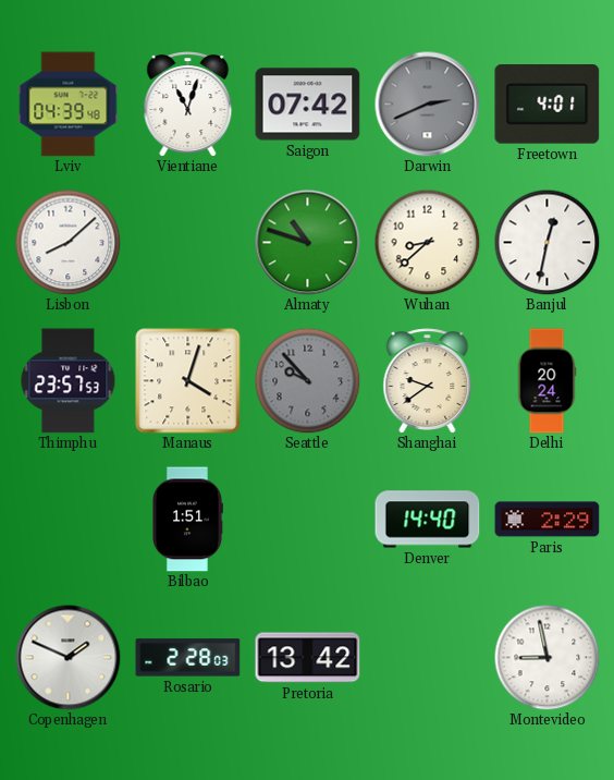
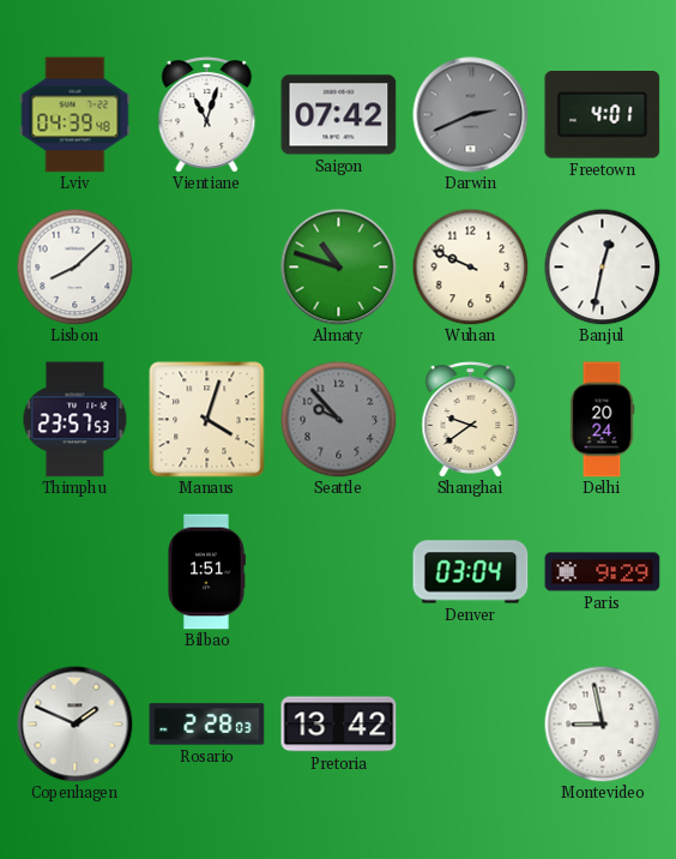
Wuhan: 8:38 -> 9:49 (470, 266)
Denver: 14:40 -> 03:04 (471, 572)
Paris: 2:29 -> 9:29 (603, 572)
